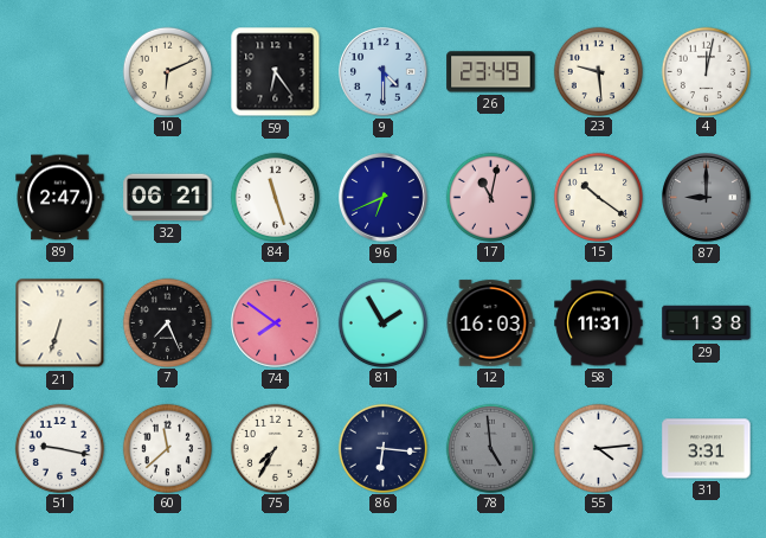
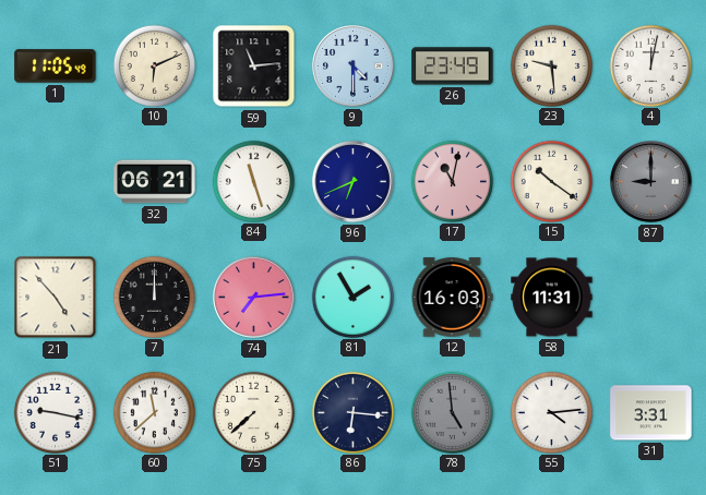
1: none -> 11:05 (56, 67)
59: 6:24 -> 11:14 (254, 67)
89: 2:47 -> none (60, 198)
21: 6:33 -> 4:53 (56, 298)
7: 7:26 -> 12:00 (154, 297)
74: 7:51 -> 7:14 (254, 298)
29: 1:38 -> none (707, 324)
75: 7:35 -> 7:38 (253, 412)
